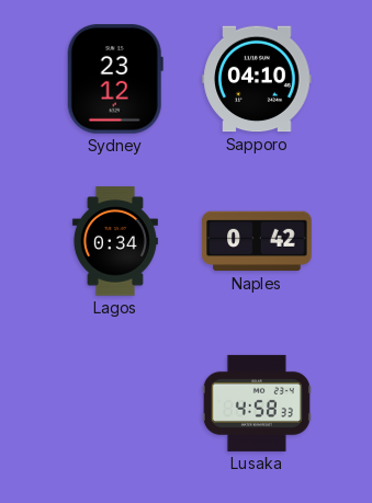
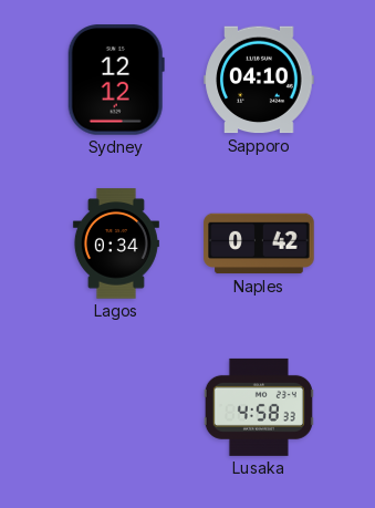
Sydney: 23:12 -> 12:12 (116, 80)
